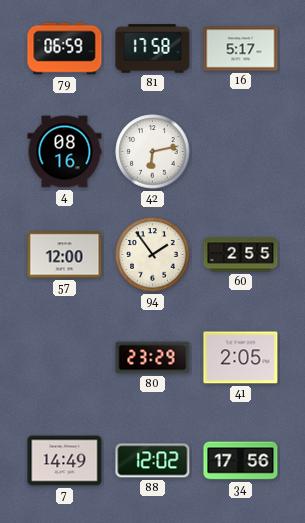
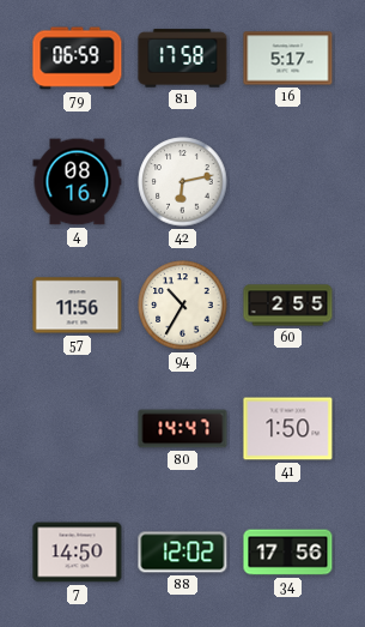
57: 12:00 -> 11:56 (78, 306)
94: 1:54 -> 10:35 (183, 306)
80: 23:29 -> 14:47 (183, 429)
41: 2:05 -> 1:50 (288, 429)
7: 14:49 -> 14:50 (78, 553)
